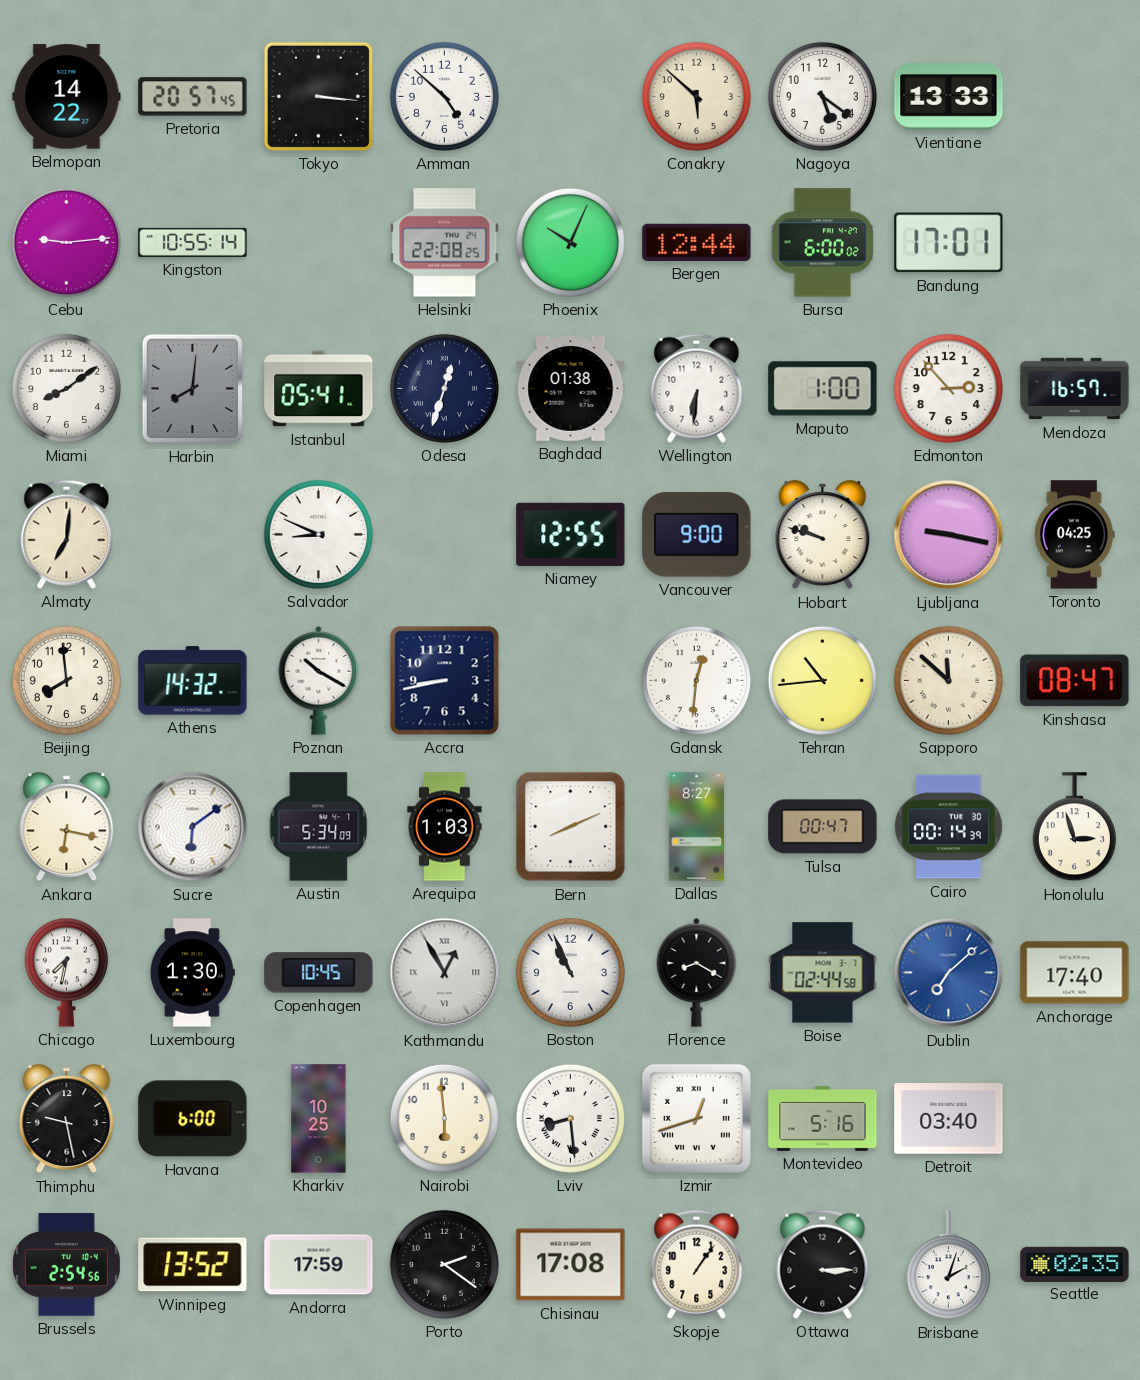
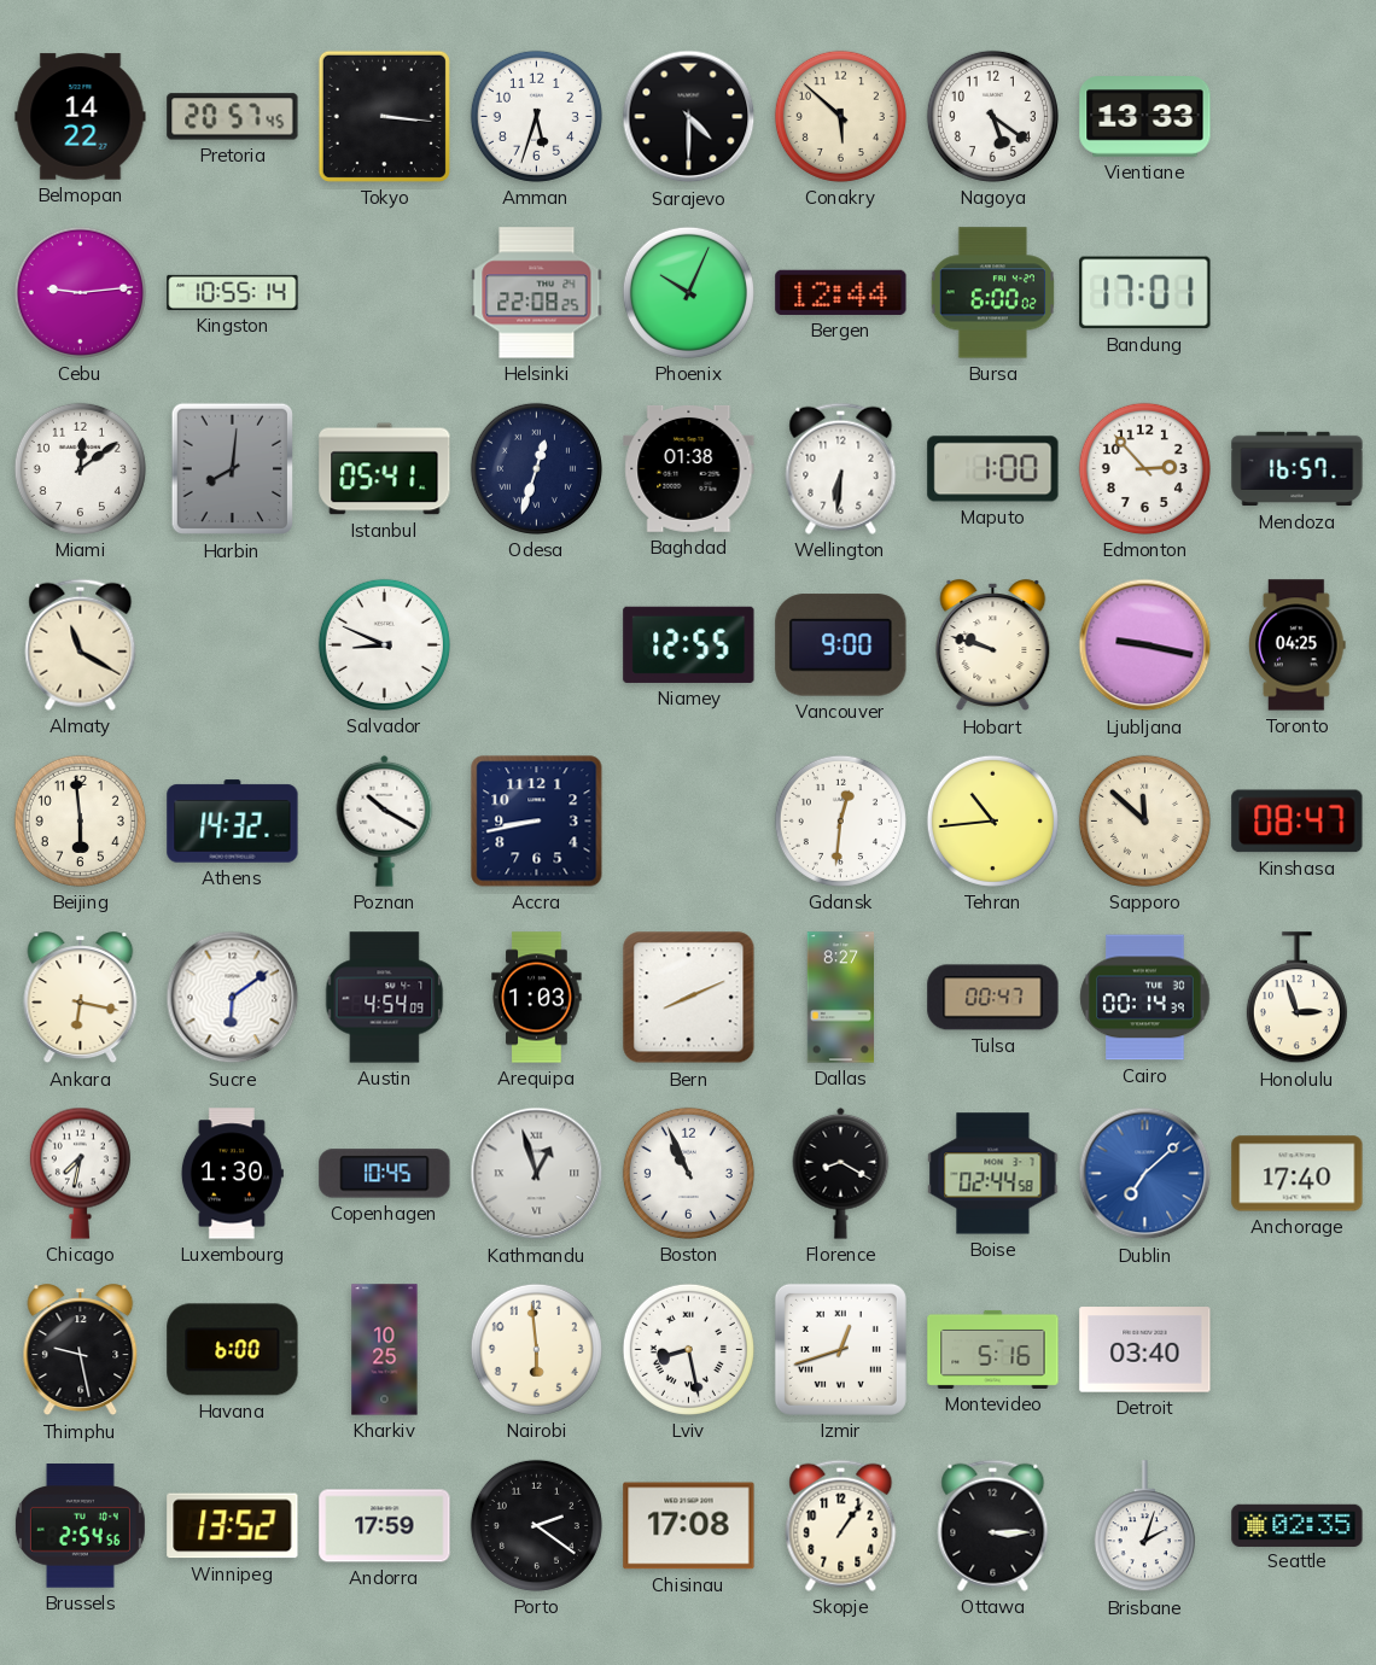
Amman: 4:52 -> 5:33 (536, 116)
Sarajevo: none -> 4:30 (689, 117)
Miami: 8:09 -> 12:09 (80, 468)
Almaty: 7:01 -> 11:20 (81, 644)
Beijing: 7:59 -> 5:59 (80, 820)
Austin: 5:34 -> 4:54 (385, 998)
Kathmandu: 12:55 -> 12:57 (537, 1174)
Lviv: 8:29 -> 8:28 (688, 1349)
